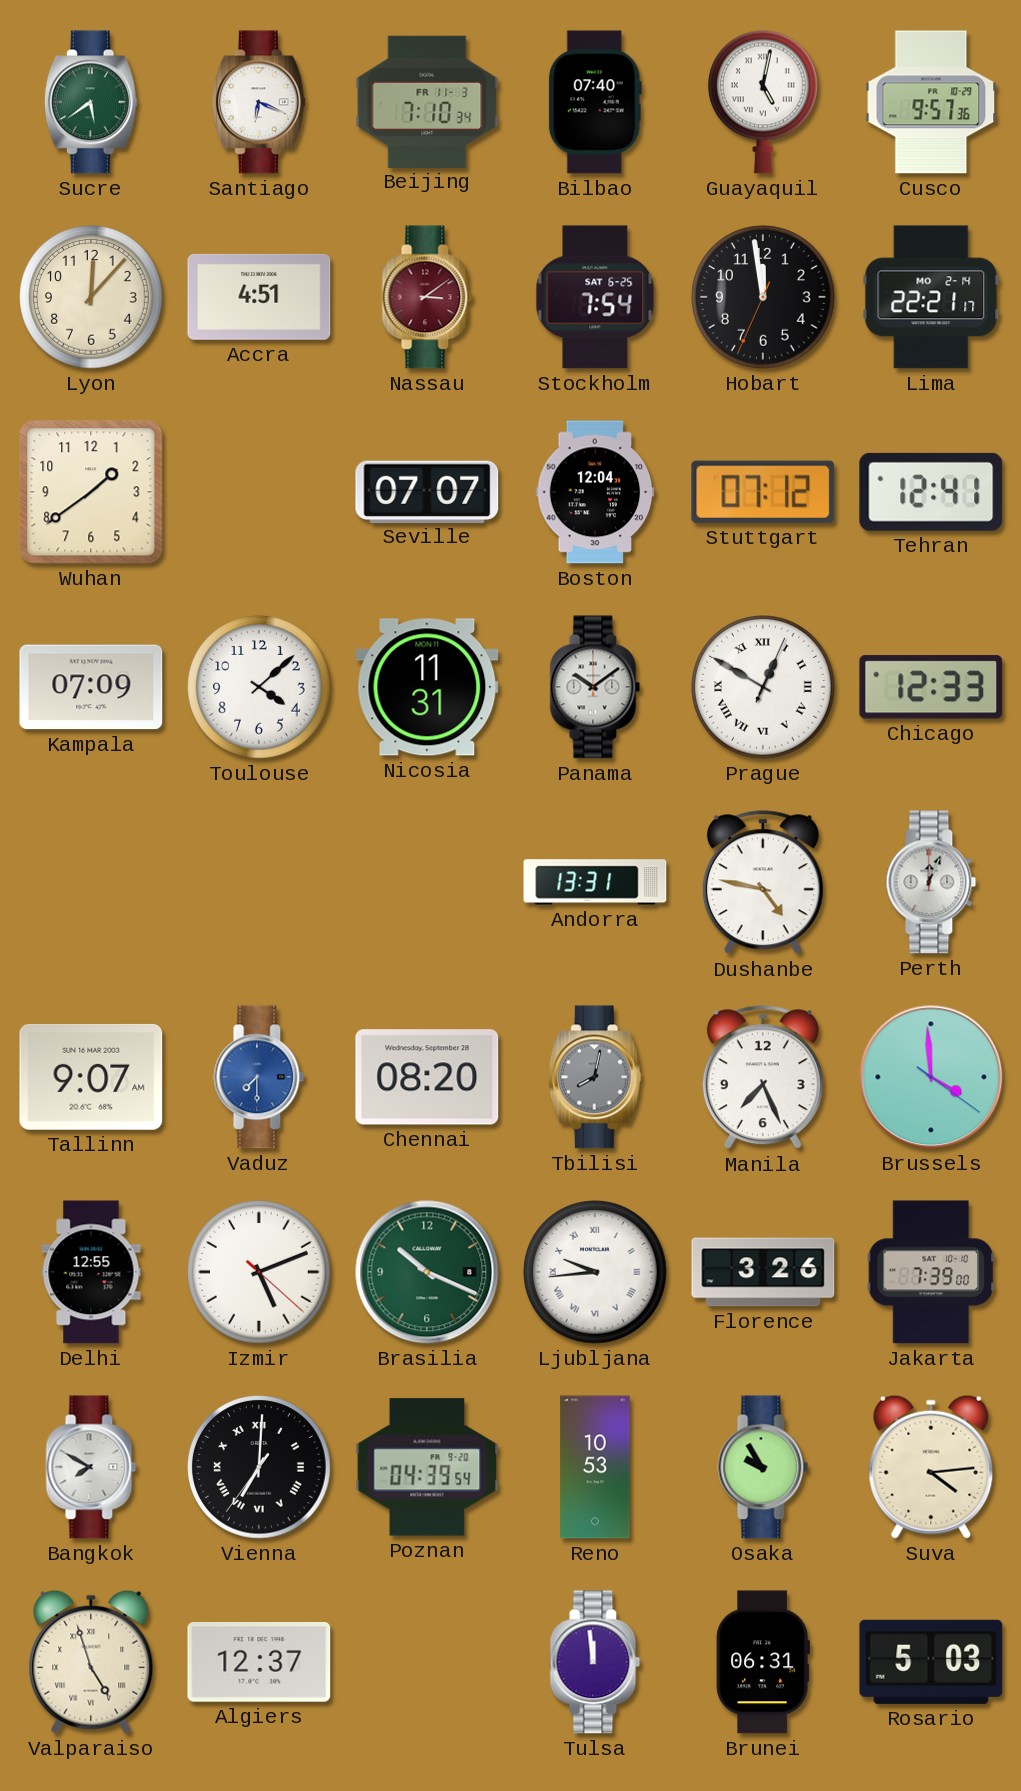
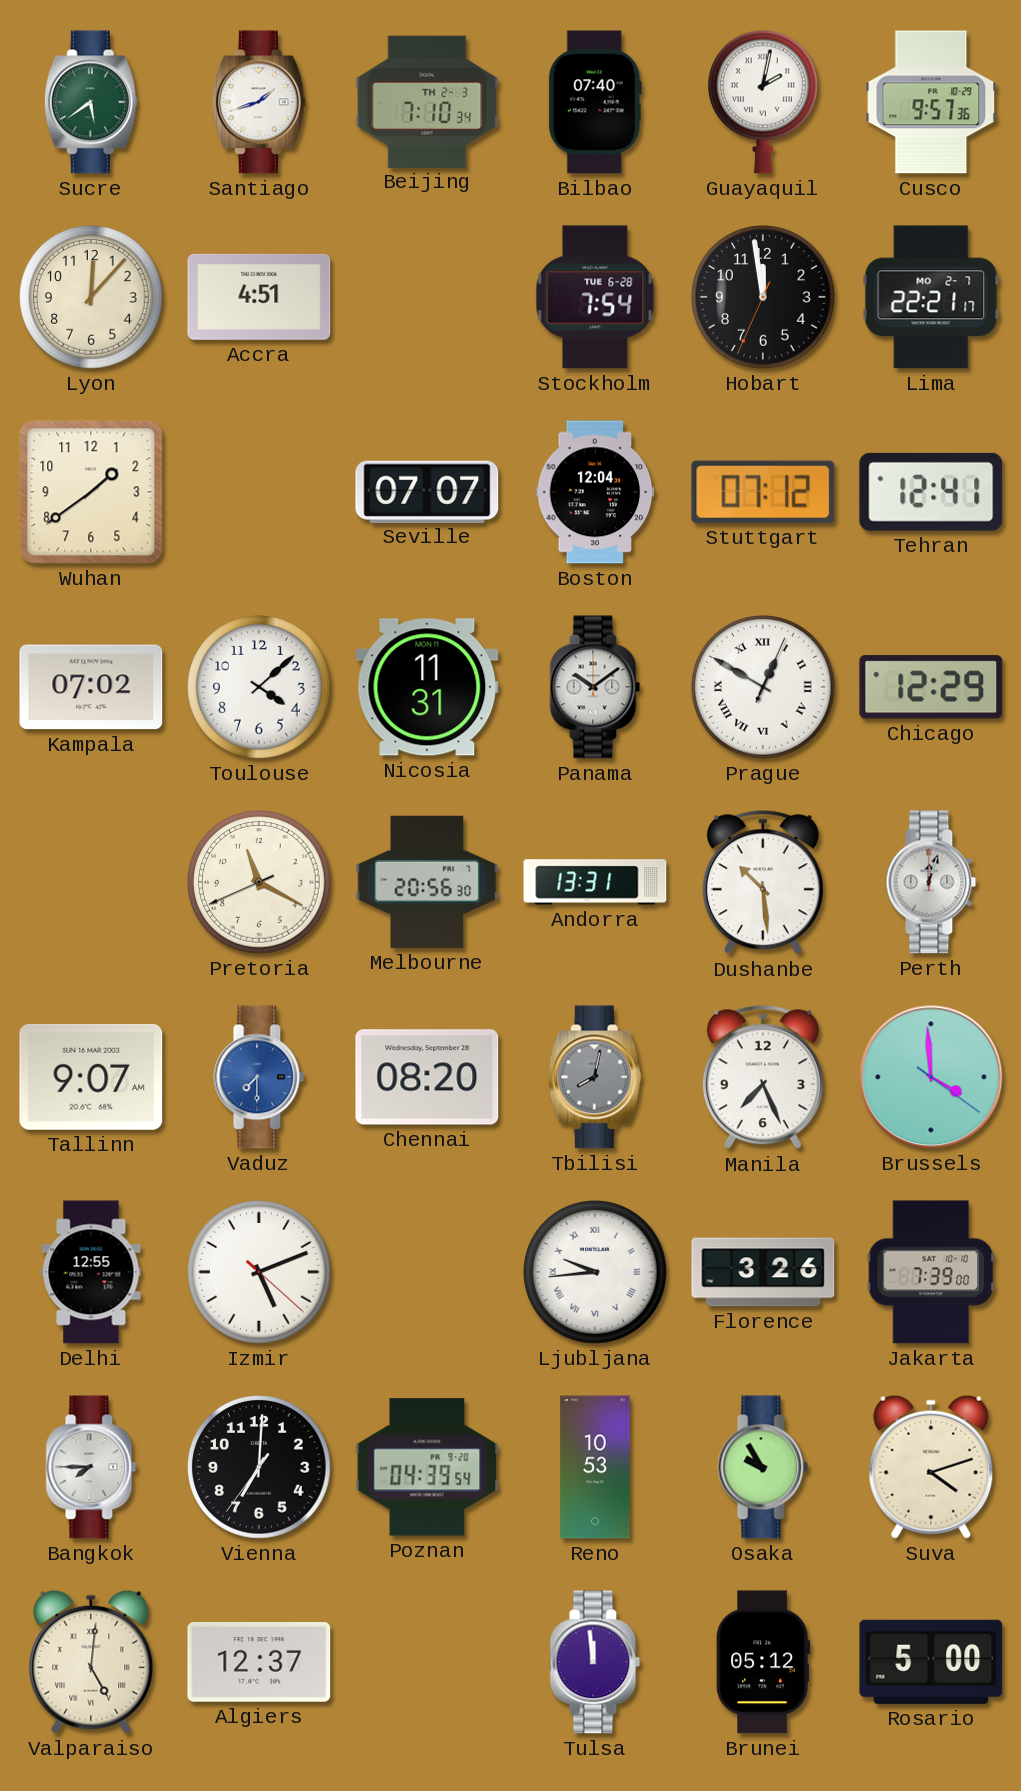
Santiago: 6:19 -> 1:42 (259, 102)
Beijing date: FR 11-3 -> TH 2-3 (427, 101)
Guayaquil: 5:02 -> 2:02 (763, 102)
Nassau: 3:09 -> none (427, 297)
Stockholm date: SAT 6-25 -> TUE 6-28 (595, 297)
Lima date: MO 2-14 -> MO 2-7 (931, 297)
Kampala: 07:09 -> 07:02 (91, 687)
Chicago: 12:33 -> 12:29 (931, 687)
Pretoria: none -> 11:19 (259, 882)
Melbourne: none -> 20:56 (427, 882)
Dushanbe: 4:47 -> 10:29 (763, 883)
Perth: 12:04 -> 12:03 (931, 882)
Brasilia: 10:19 -> none (427, 1272)
Bangkok: 7:50 -> 7:45 (91, 1467)
Vienna numerals: Roman -> Arabic (259, 1467)
Suva: 4:14 -> 4:12 (931, 1467)
Valparaiso: 4:57 -> 5:01 (91, 1662)
Brunei: 06:31 -> 05:12 (763, 1662)
Rosario: 5:03 -> 5:00 (931, 1662)
